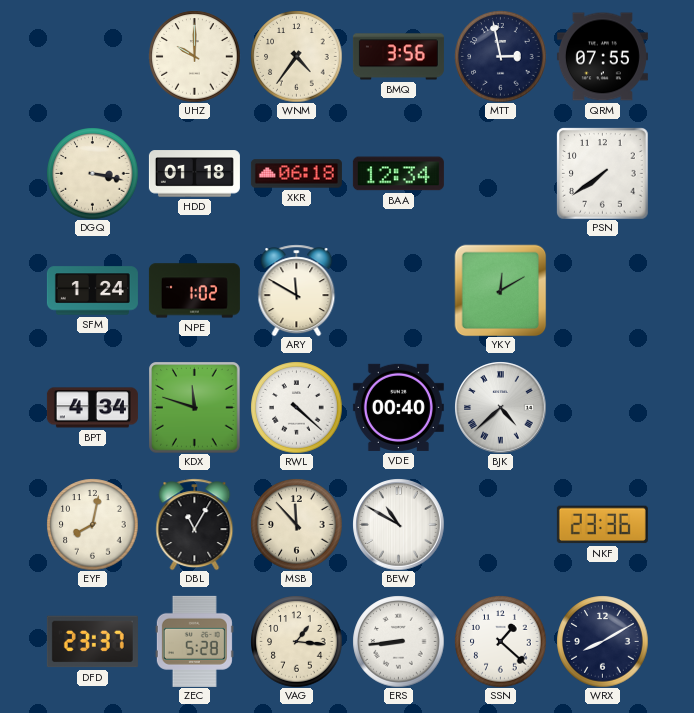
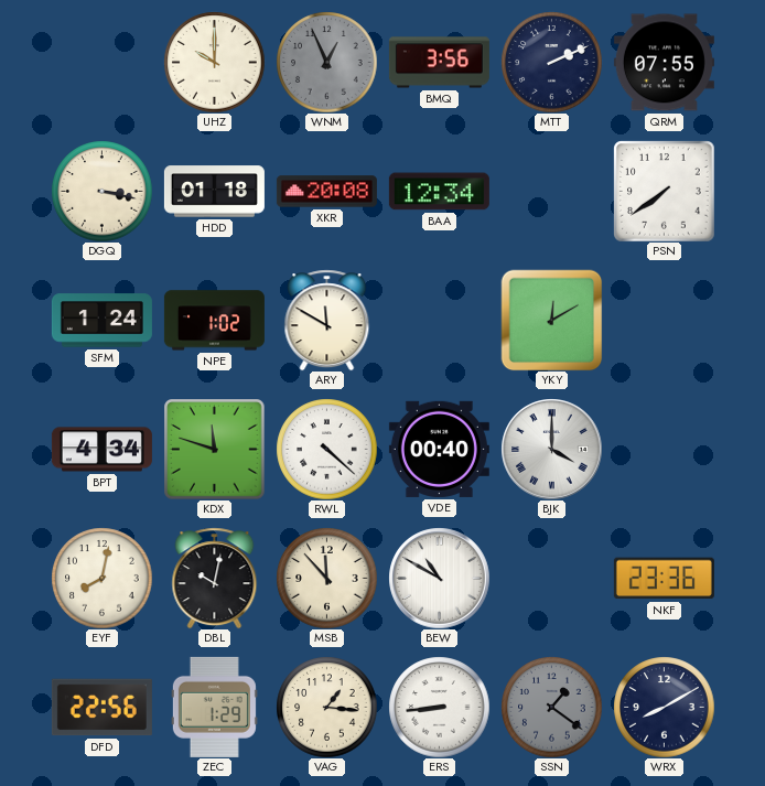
WNM: 4:36 -> 12:56 (326, 62)
WNM dial: cream -> grey (326, 62)
MTT: 2:58 -> 2:11 (551, 62)
XKR: 06:18 -> 20:08 (326, 192)
BJK: 4:38 -> 4:00 (551, 449)
DBL: 11:05 -> 10:02 (215, 578)
DFD: 23:37 -> 22:56 (101, 708)
ZEC: 5:28 -> 1:29 (214, 707)
SSN: 1:22 -> 1:21 (551, 707)
SSN dial: white -> grey (551, 707)
